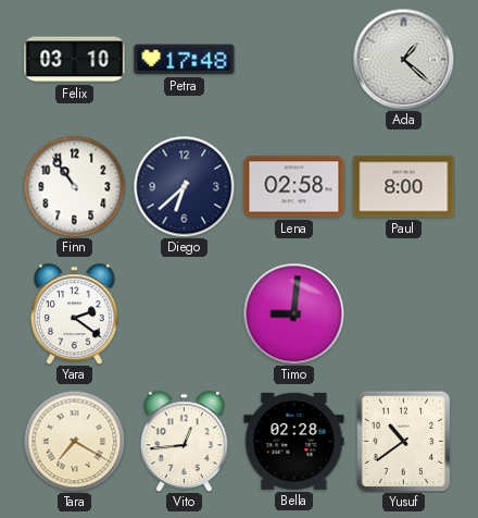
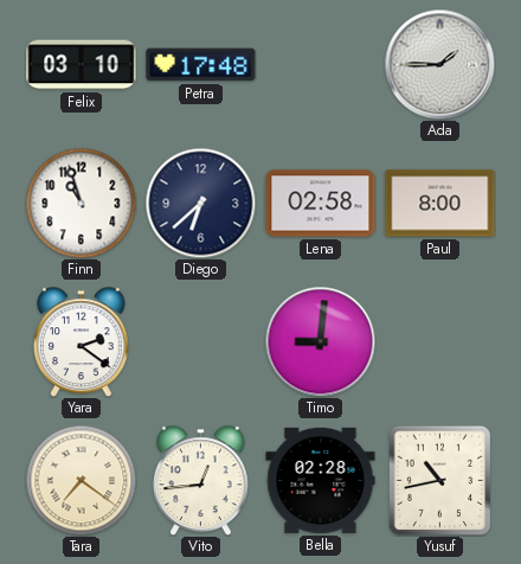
Ada: 1:22 -> 1:45 (439, 64)
Finn: 10:54 -> 10:57 (81, 203)
Tara: 7:20 -> 7:21 (81, 480)
Yusuf: 10:39 -> 10:43 (440, 480)
